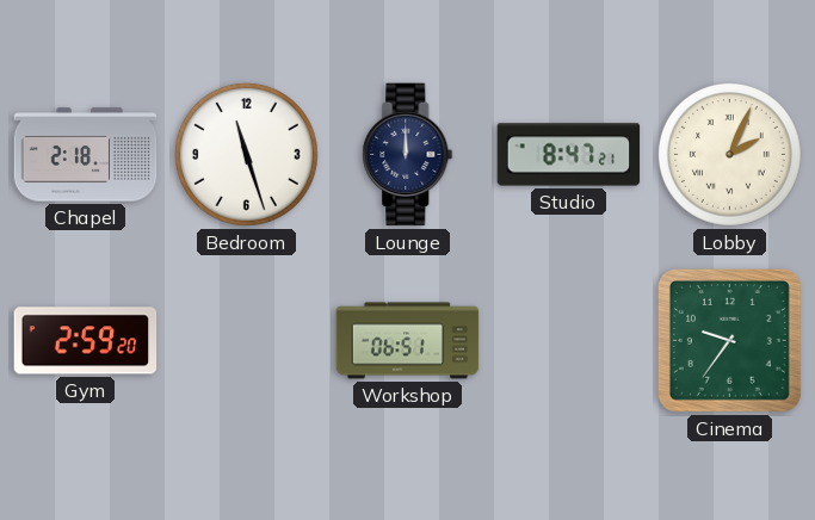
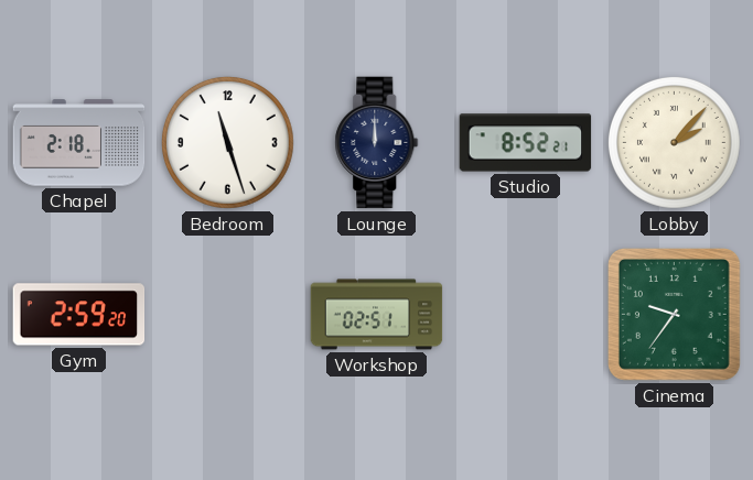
Studio: 8:47 -> 8:52 (526, 143)
Lobby: 2:04 -> 2:07 (674, 142)
Workshop: 06:51 -> 02:51 (377, 315)
